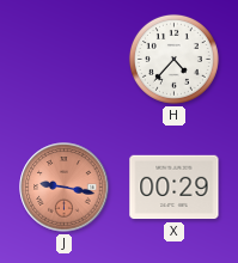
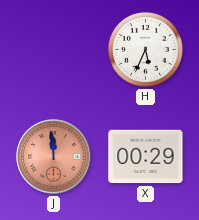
H: 4:37 -> 5:34 (145, 49)
J: 9:17 -> 11:59 (54, 157)
